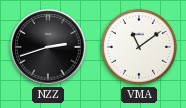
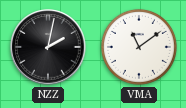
NZZ: 2:42 -> 2:02 (48, 47)
